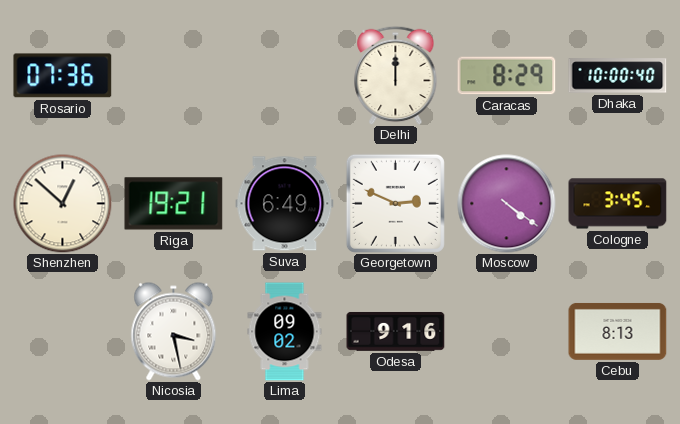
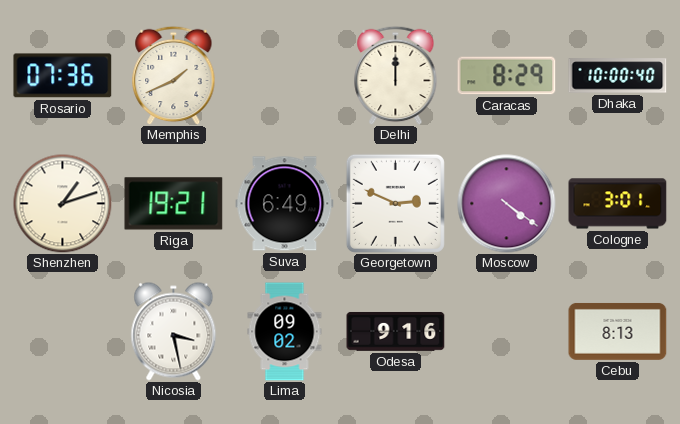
Memphis: none -> 1:41 (174, 75)
Shenzhen: 12:52 -> 1:12 (63, 204)
Cologne: 3:45 -> 3:01 (618, 204)
